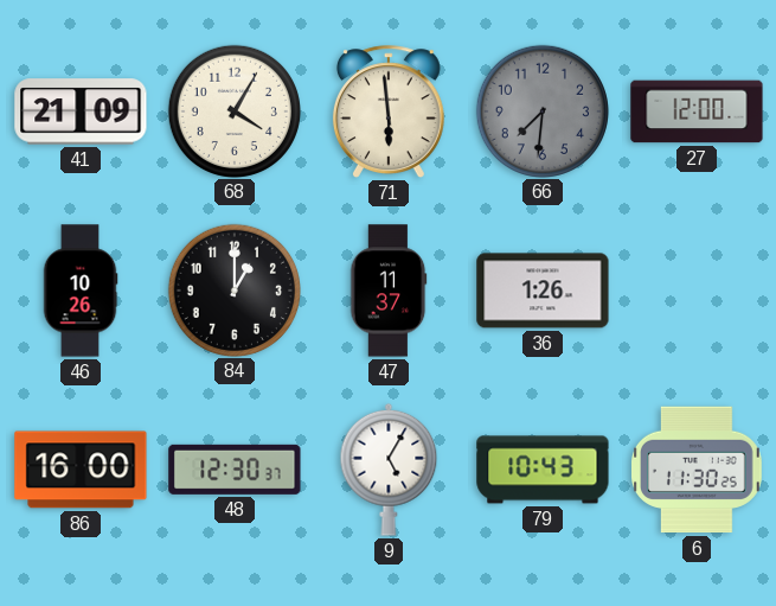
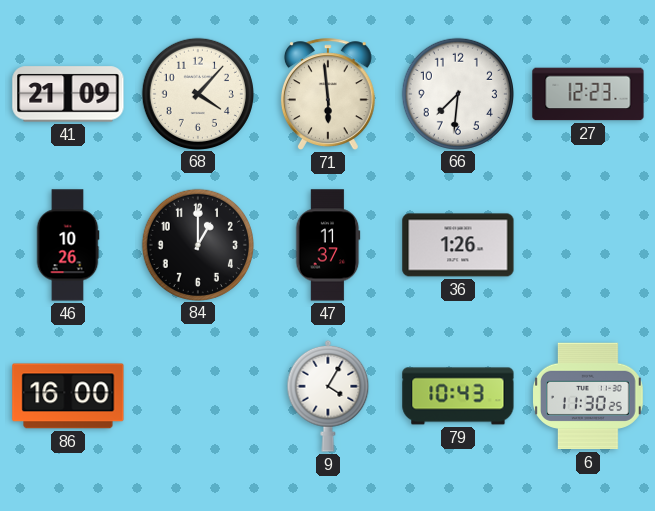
68: 4:05 -> 4:07 (197, 93)
66 dial: grey -> white (457, 93)
27: 12:00 -> 12:23 (588, 94)
48: 12:30 -> none (235, 470)
9: 5:05 -> 4:05 (328, 396)
